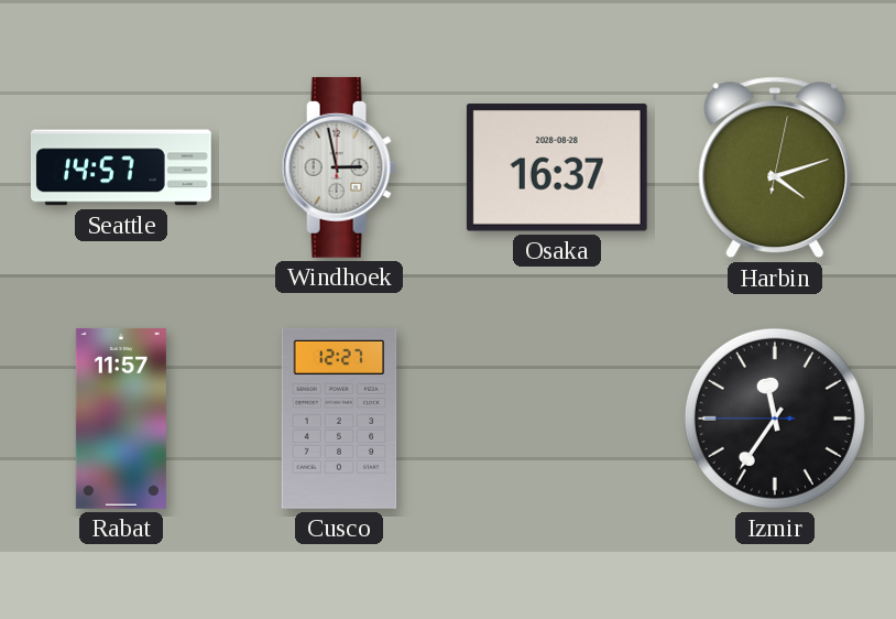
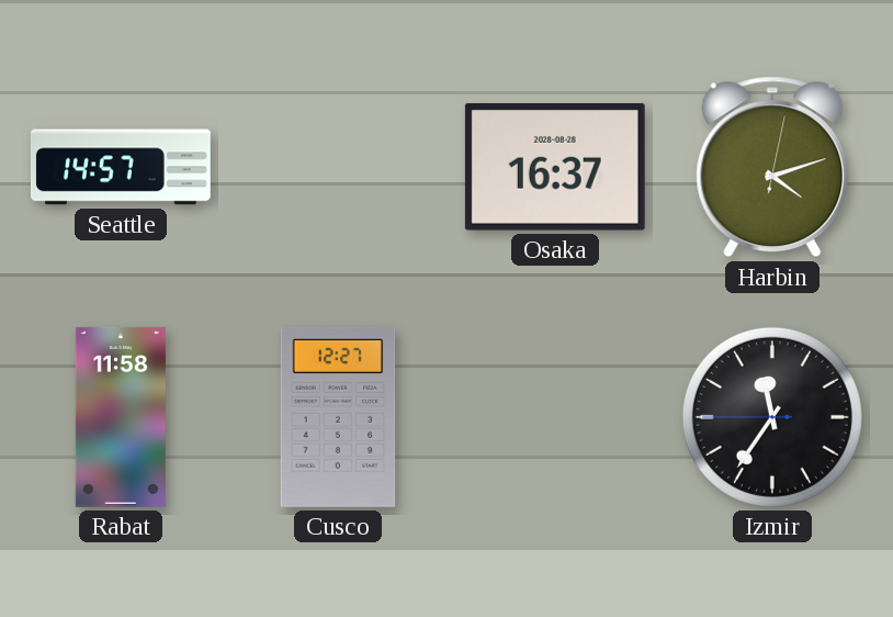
Windhoek: 2:58 -> none (339, 167)
Rabat: 11:57 -> 11:58 (121, 417)
